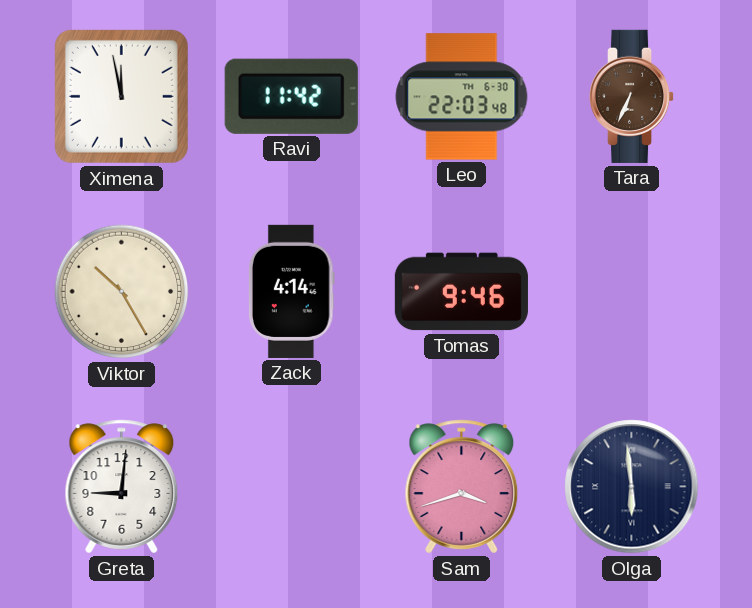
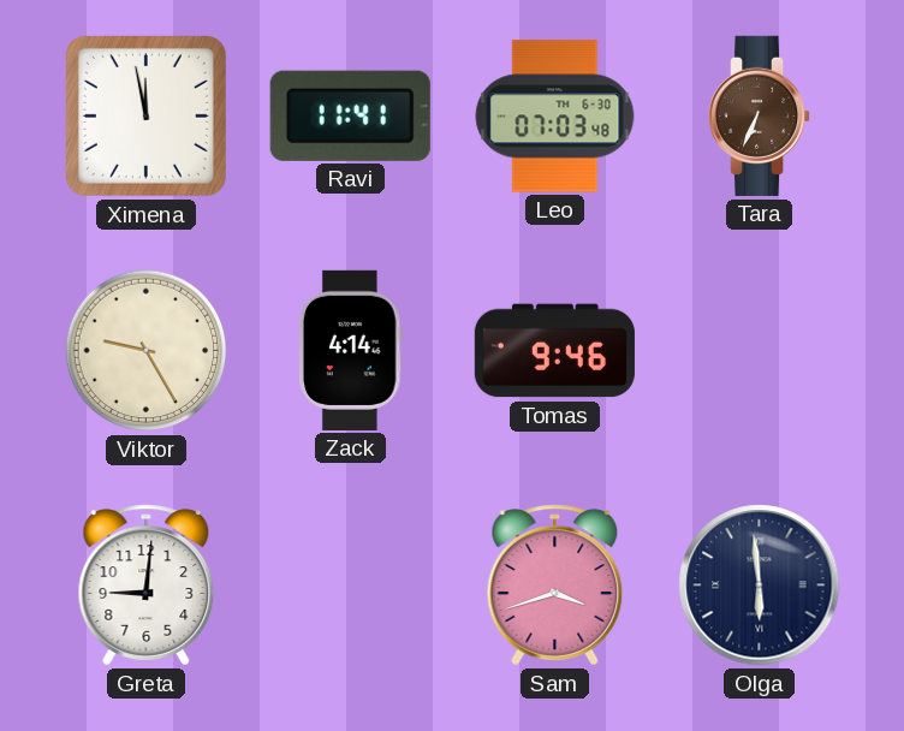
Ravi: 11:42 -> 11:41 (350, 115)
Leo: 22:03 -> 07:03 (555, 117)
Viktor: 10:25 -> 9:25 (147, 351)
